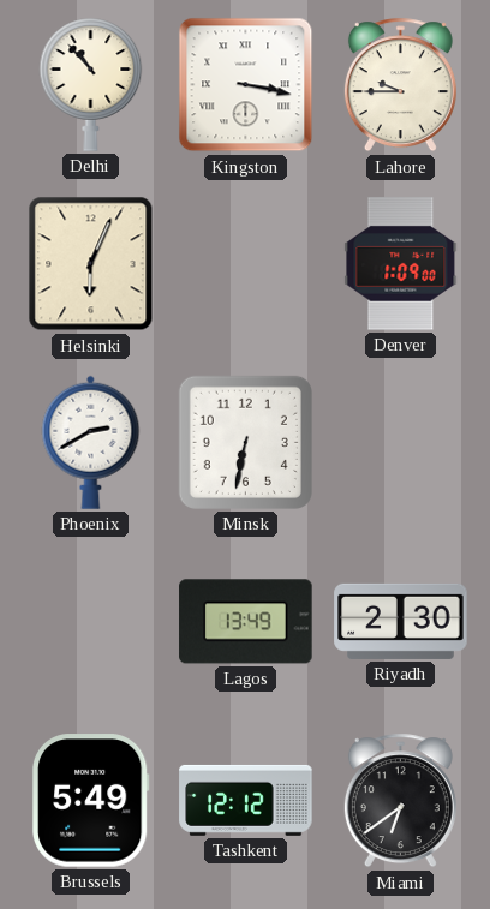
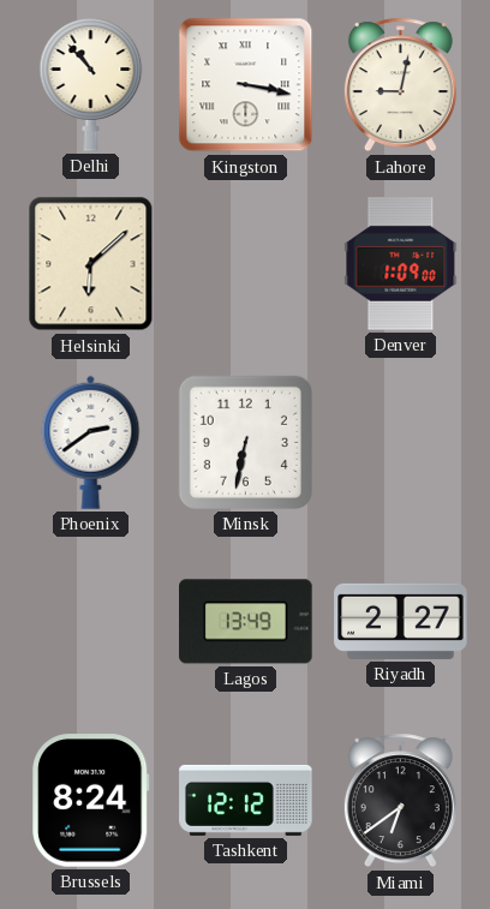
Lahore: 9:45 -> 9:02 (400, 85)
Helsinki: 6:04 -> 6:08 (91, 264)
Phoenix: 2:40 -> 2:39 (91, 442)
Riyadh: 2:30 -> 2:27 (401, 621)
Brussels: 5:49 -> 8:24 (91, 801)
